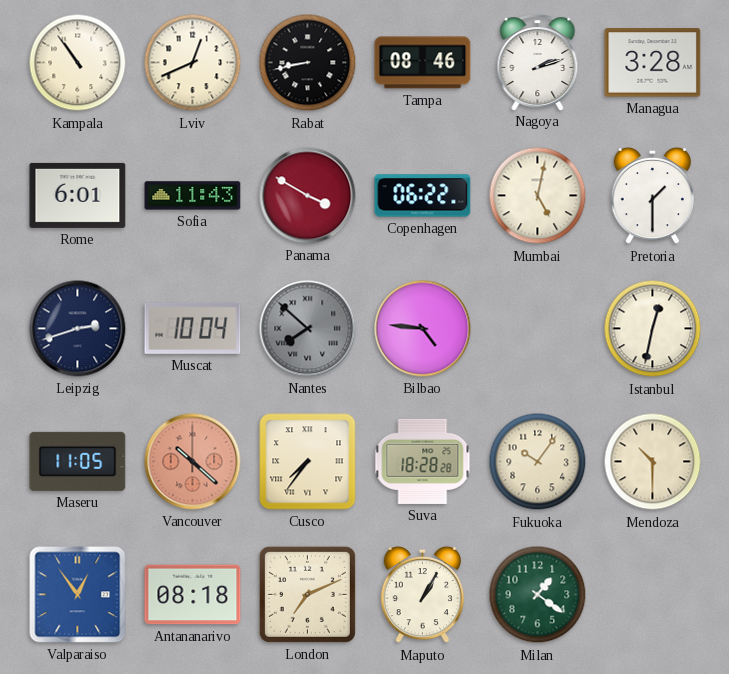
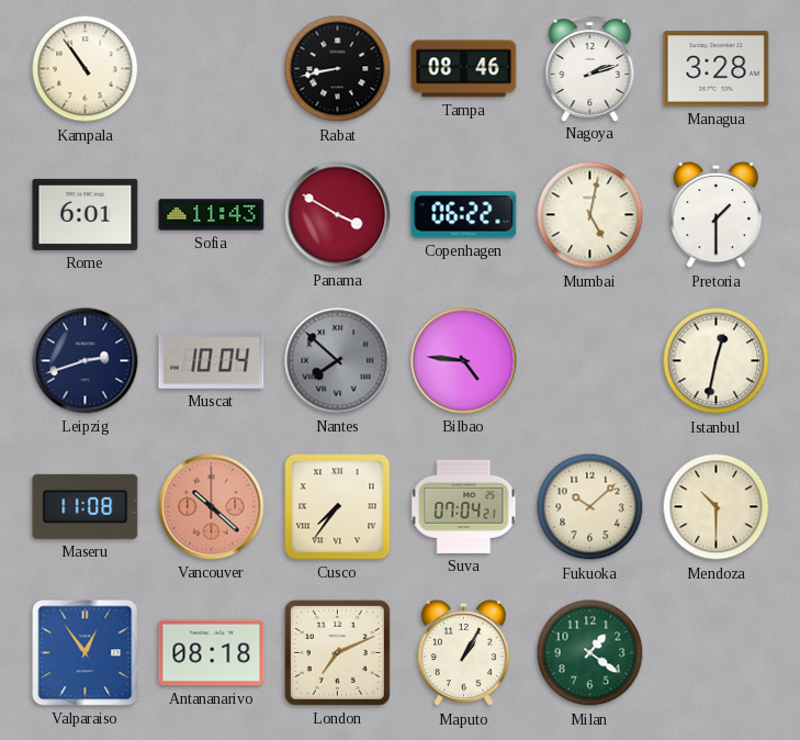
Lviv: 12:41 -> none (193, 63)
Maseru: 11:05 -> 11:08 (86, 506)
Suva: 18:28 -> 07:04 (464, 506)
Fukuoka: 10:06 -> 10:08 (590, 507)
